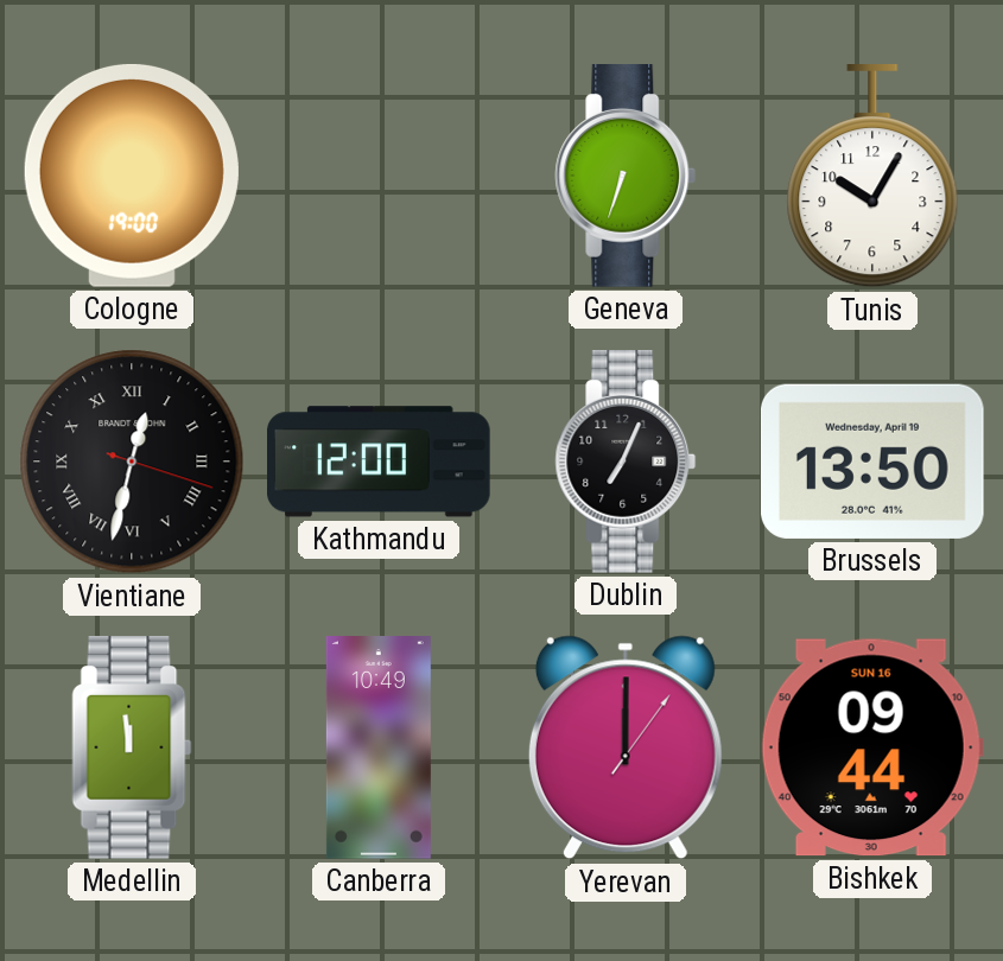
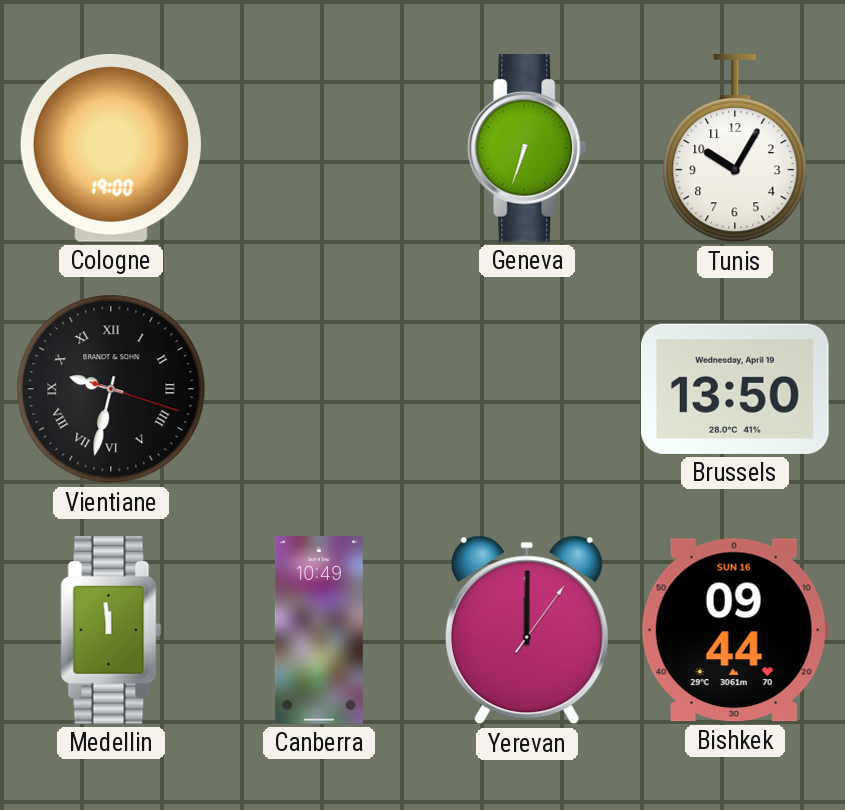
Vientiane: 12:32 -> 9:32 (111, 389)
Kathmandu: 12:00 -> none (380, 462)
Dublin: 7:04 -> none (626, 463)
